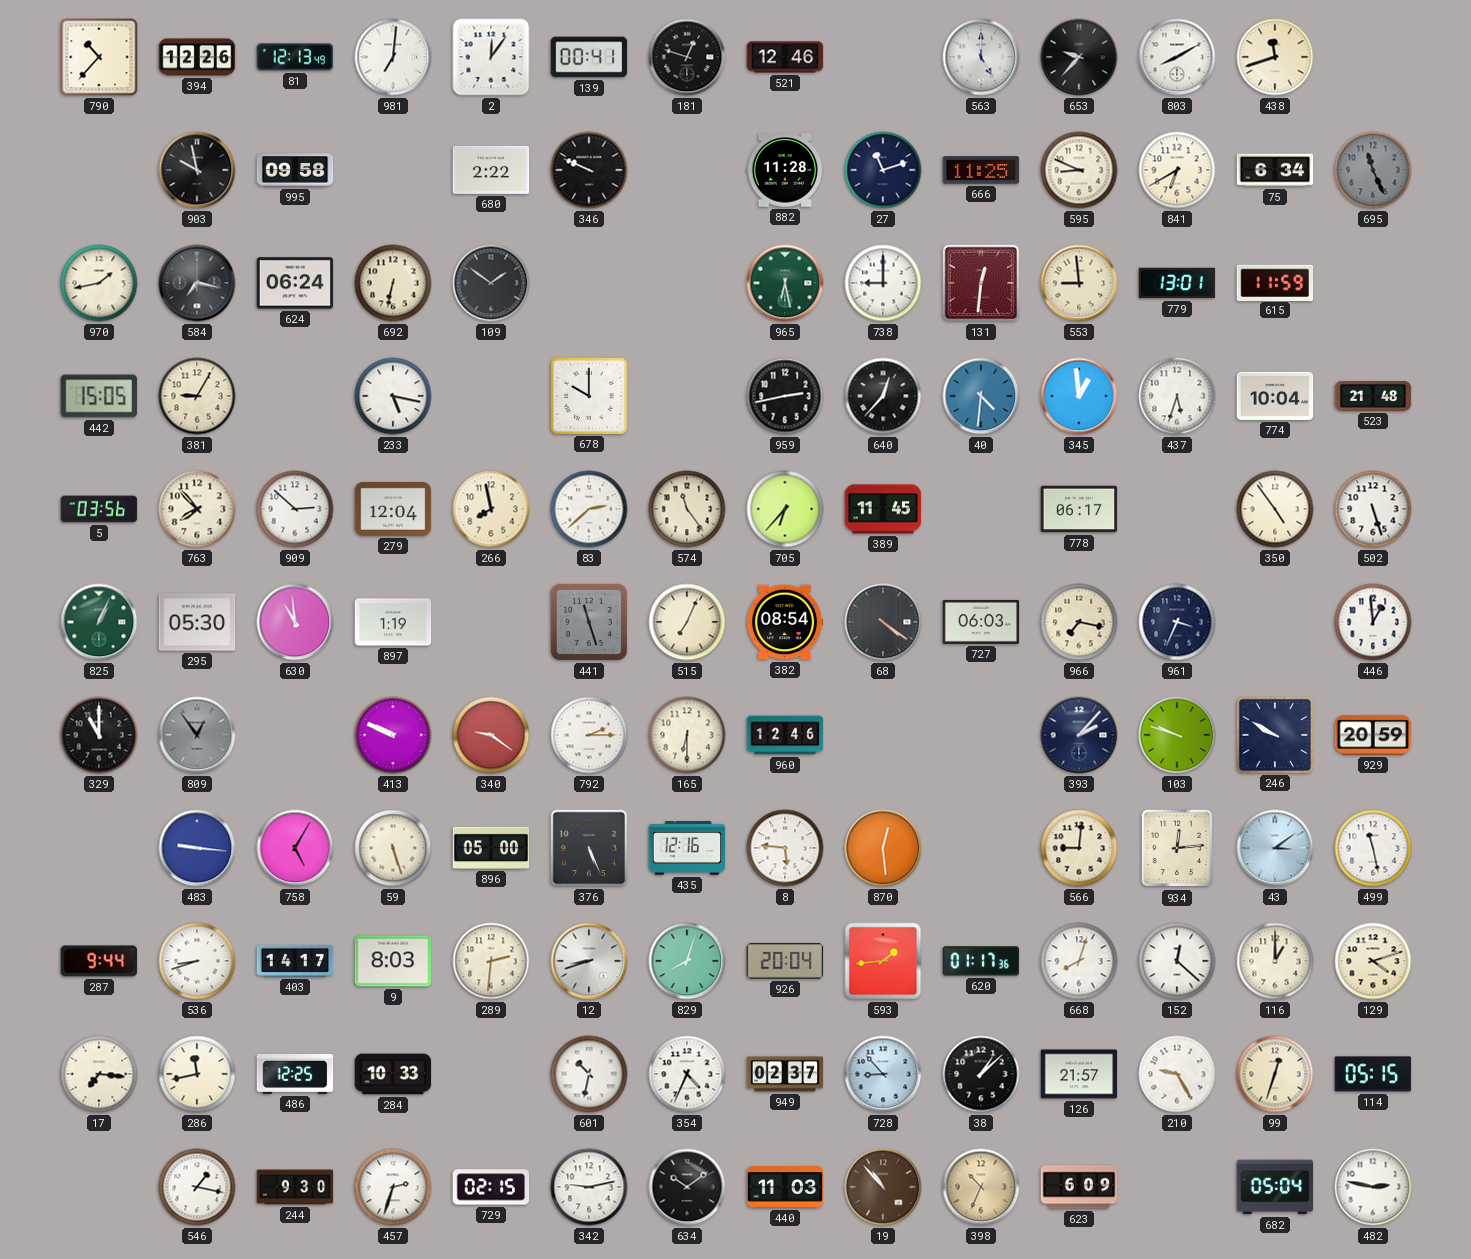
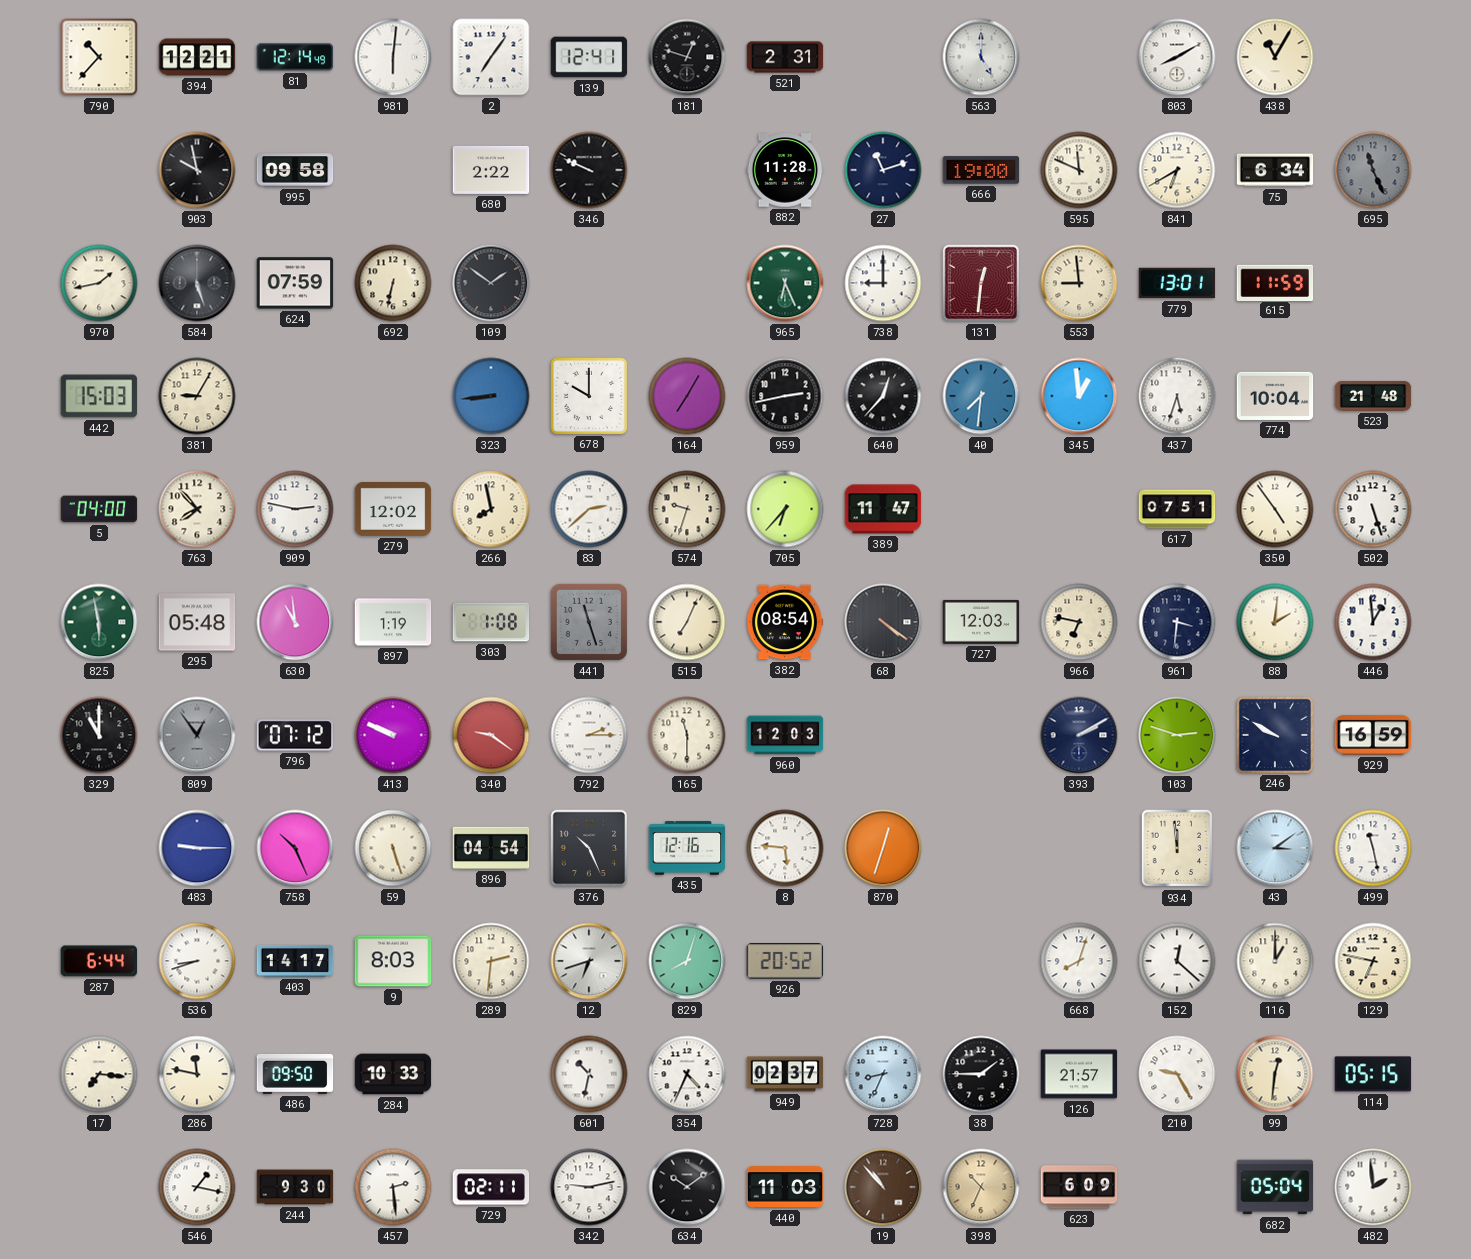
394: 12:26 -> 12:21 (197, 57)
81: 12:13 -> 12:14 (295, 57)
981: 7:01 -> 6:01 (393, 57)
2: 12:06 -> 7:06 (491, 57)
139: 00:41 -> 12:41 (589, 57)
521: 12:46 -> 2:31 (785, 57)
653: 9:37 -> none (1079, 57)
438: 11:42 -> 11:05 (1275, 57)
666: 11:25 -> 19:00 (981, 170)
595: 8:49 -> 11:49 (1079, 170)
584: 7:17 -> 5:27 (197, 283)
624: 06:24 -> 07:59 (295, 283)
965: 6:28 -> 6:26 (785, 283)
442: 15:05 -> 15:03 (99, 396)
233: 5:17 -> none (393, 396)
323: none -> 8:44 (491, 396)
164: none -> 7:05 (687, 396)
40: 4:31 -> 7:31 (981, 396)
5: 03:56 -> 04:00 (99, 509)
909: 2:52 -> 2:47 (295, 509)
279: 12:04 -> 12:02 (393, 509)
574: 11:24 -> 9:33 (687, 509)
389: 11:45 -> 11:47 (883, 509)
778: 06:17 -> none (1079, 509)
617: none -> 07:51 (1177, 509)
825: 1:04 -> 5:58 (99, 622)
295: 05:30 -> 05:48 (197, 622)
303: none -> 1:08 (491, 622)
727: 06:03 -> 12:03 (981, 622)
966: 7:17 -> 6:47 (1079, 622)
961: 3:34 -> 3:31 (1177, 622)
88: none -> 2:01 (1275, 622)
796: none -> 07:12 (295, 735)
165: 6:30 -> 11:30 (687, 735)
960: 12:46 -> 12:03 (785, 735)
393: 2:07 -> 2:10 (1079, 735)
103: 9:48 -> 2:48 (1177, 735)
929: 20:59 -> 16:59 (1373, 735)
483: 9:16 -> 9:15 (197, 848)
758: 5:05 -> 10:26 (295, 848)
896: 05:00 -> 04:54 (491, 848)
376: 5:26 -> 10:26 (589, 848)
870: 12:29 -> 12:33 (883, 848)
566: 9:01 -> none (1079, 848)
934: 12:14 -> 11:59 (1177, 848)
287: 9:44 -> 6:44 (99, 961)
12: 8:42 -> 6:42 (589, 961)
926: 20:04 -> 20:52 (785, 961)
593: 1:44 -> none (883, 961)
620: 01:17 -> none (981, 961)
129: 4:12 -> 6:47 (1373, 961)
286: 11:43 -> 11:47 (197, 1074)
486: 12:25 -> 09:50 (295, 1074)
728: 8:53 -> 8:34 (883, 1074)
38: 1:08 -> 1:45 (981, 1074)
99: 12:33 -> 12:31 (1275, 1074)
457: 2:33 -> 2:29 (393, 1187)
729: 02:15 -> 02:11 (491, 1187)
482: 2:47 -> 1:59 (1373, 1187)
